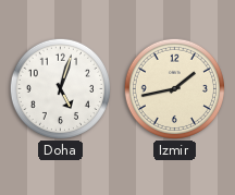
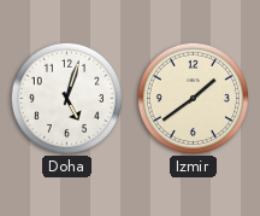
Izmir: 1:43 -> 1:39 (193, 98)
